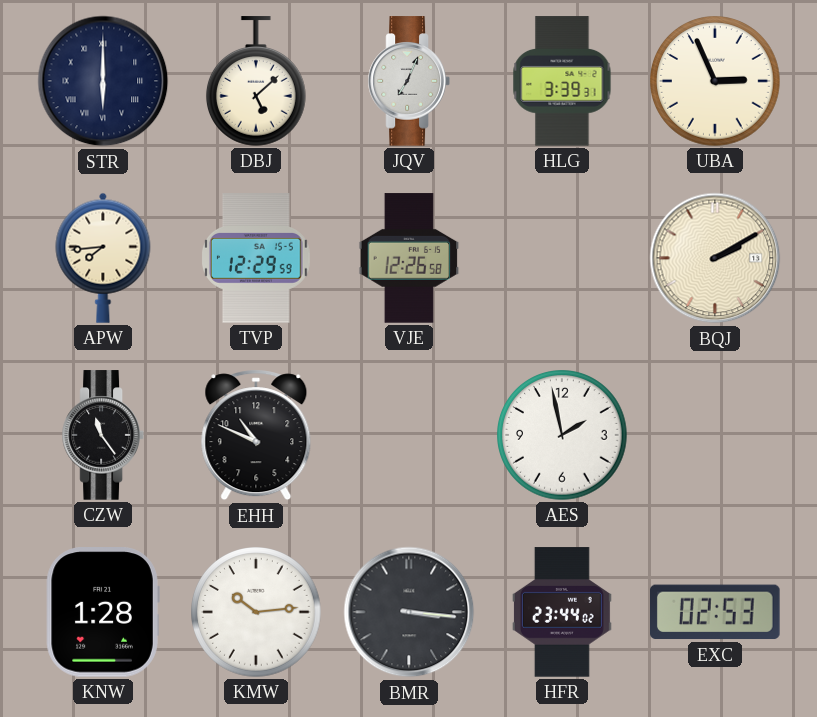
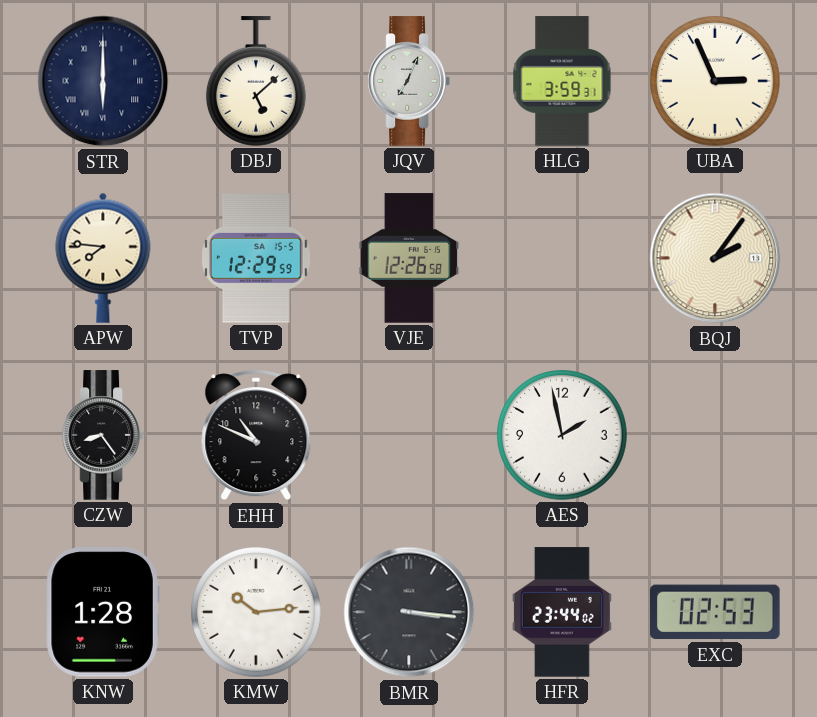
HLG: 3:39 -> 3:59 (562, 81)
APW: 7:44 -> 7:46 (103, 258)
BQJ: 2:10 -> 2:06 (715, 258)
CZW: 11:24 -> 8:24 (103, 435)
